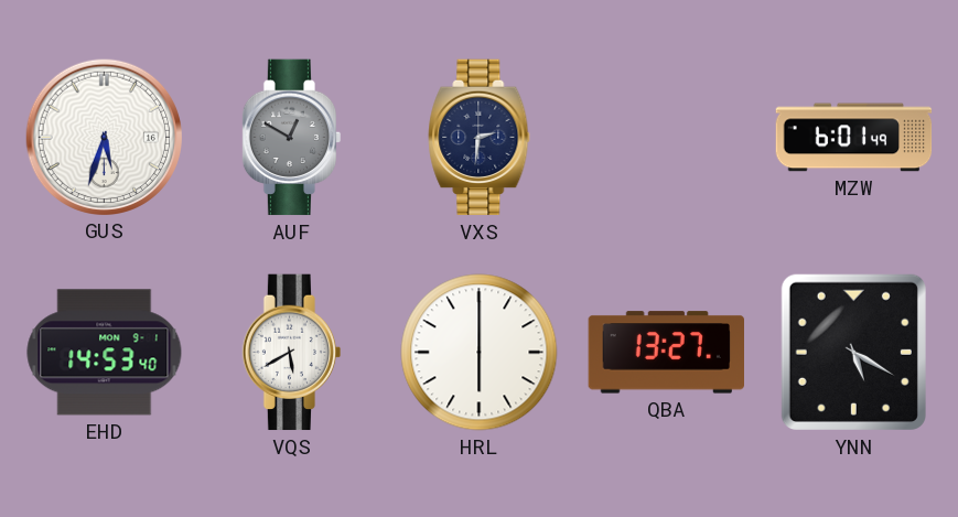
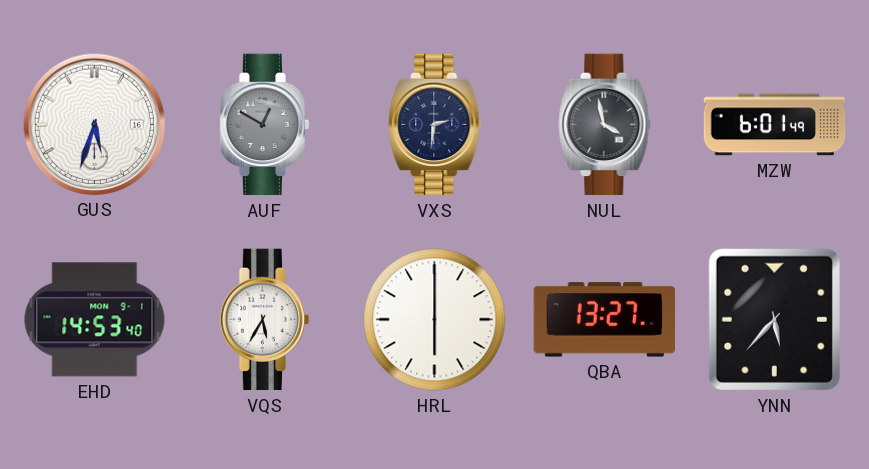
NUL: none -> 3:58 (605, 125)
VQS: 5:40 -> 5:35 (265, 320)
YNN: 5:20 -> 5:37 (774, 319)
